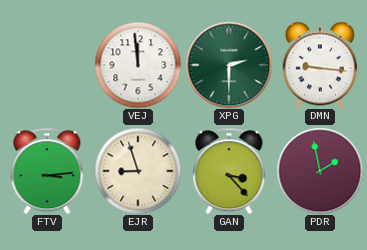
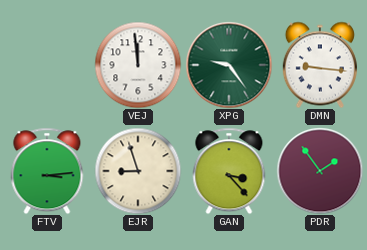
XPG: 2:30 -> 9:24 (229, 65)
PDR: 1:58 -> 1:54 (320, 171)
